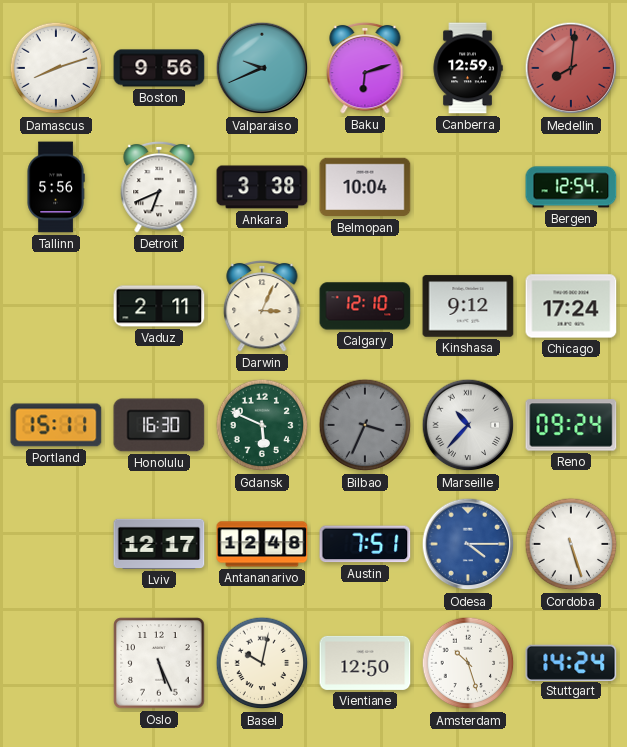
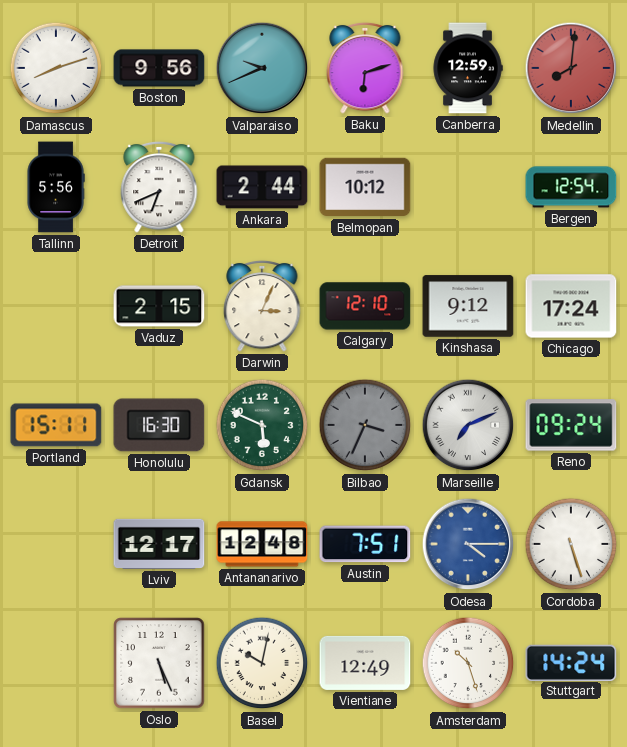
Ankara: 3:38 -> 2:44 (262, 187)
Belmopan: 10:04 -> 10:12 (365, 187)
Vaduz: 2:11 -> 2:15 (159, 306)
Marseille: 10:37 -> 7:11 (468, 425)
Vientiane: 12:50 -> 12:49 (365, 663)
